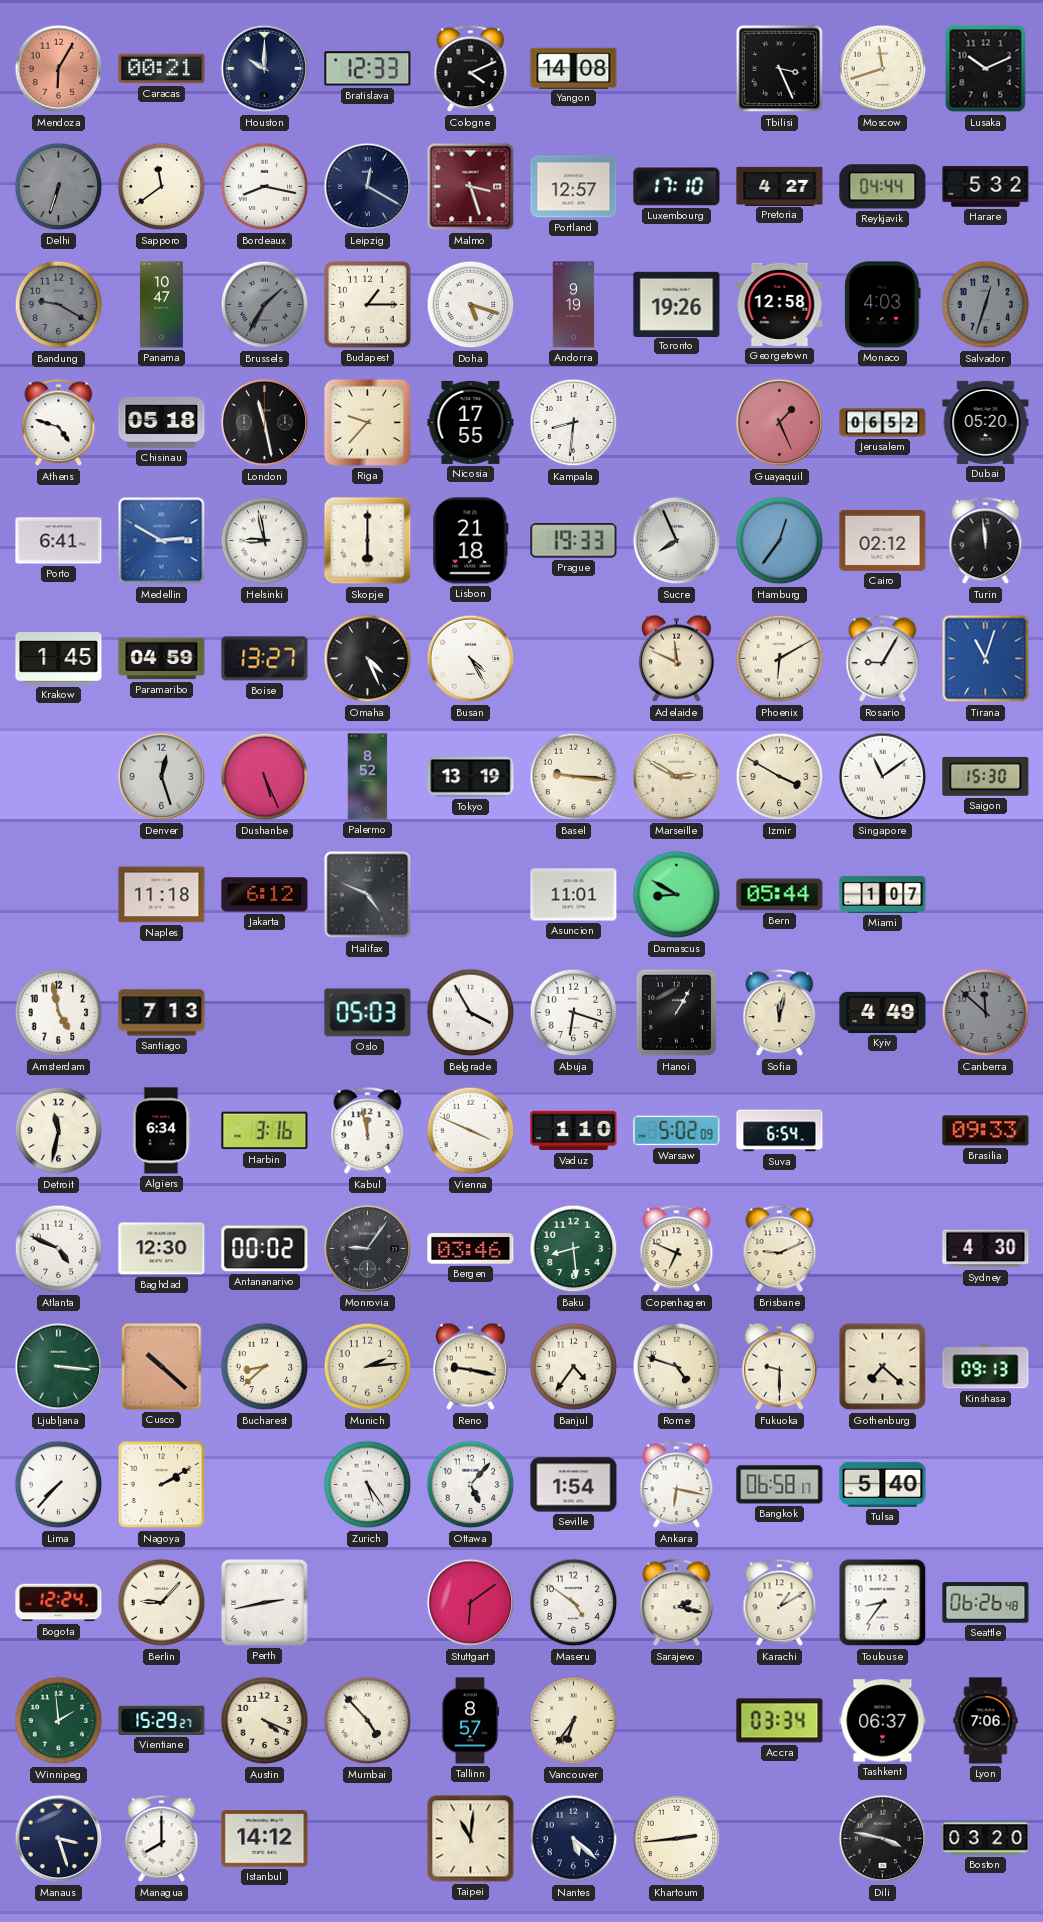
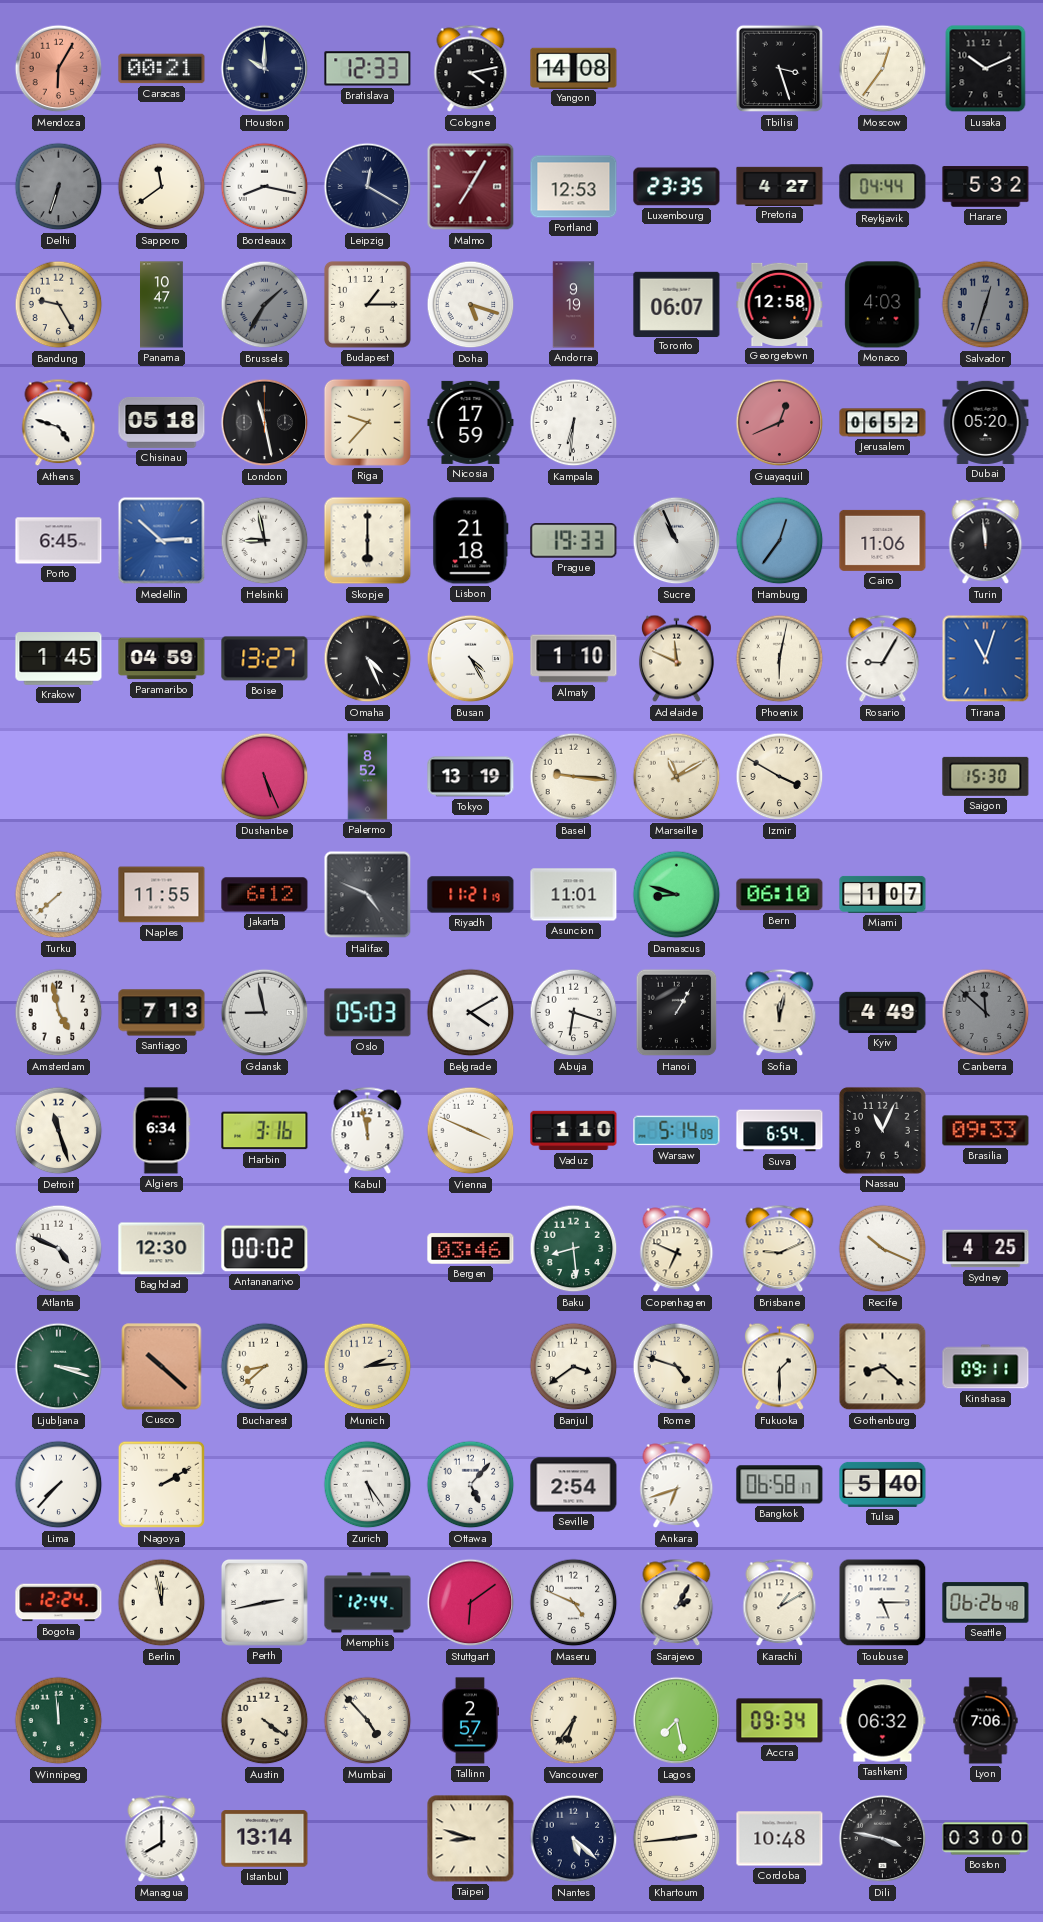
Cologne: 4:11 -> 4:13 (471, 69)
Tbilisi: 3:26 -> 3:27 (780, 69)
Moscow: 11:42 -> 12:36 (883, 69)
Malmo: 3:27 -> 7:05 (471, 187)
Portland: 12:57 -> 12:53 (574, 187)
Luxembourg: 17:10 -> 23:35 (677, 187)
Bandung: 9:20 -> 9:25 (59, 305)
Bandung dial: grey -> cream (59, 305)
Toronto: 19:26 -> 06:07 (677, 304)
Nicosia: 17:55 -> 17:59 (471, 422)
Kampala: 8:31 -> 6:31 (574, 423)
Guayaquil: 1:26 -> 12:41 (780, 423)
Porto: 6:41 -> 6:45 (59, 541)
Medellin: 2:50 -> 2:52 (162, 541)
Sucre: 7:56 -> 10:56 (677, 541)
Cairo: 02:12 -> 11:06 (883, 540)
Almaty: none -> 1:10 (574, 659)
Phoenix: 6:10 -> 6:02 (780, 659)
Denver: 12:27 -> none (162, 777)
Marseille: 2:50 -> 11:10 (677, 777)
Singapore: 11:09 -> none (883, 777)
Turku: none -> 7:38 (59, 895)
Naples: 11:18 -> 11:55 (162, 895)
Riyadh: none -> 11:21 (471, 895)
Damascus: 8:50 -> 8:48 (677, 895)
Bern: 05:44 -> 06:10 (780, 895)
Gdansk: none -> 8:58 (265, 1013)
Belgrade: 3:55 -> 4:10 (471, 1013)
Detroit: 11:32 -> 11:27 (59, 1131)
Warsaw: 5:02 -> 5:14 (677, 1131)
Nassau: none -> 11:04 (882, 1130)
Monrovia: 9:06 -> none (368, 1249)
Recife: none -> 10:19 (883, 1249)
Sydney: 4:30 -> 4:25 (986, 1249)
Ljubljana: 3:16 -> 3:18 (59, 1367)
Reno: 9:17 -> none (471, 1367)
Banjul: 4:36 -> 3:39 (574, 1367)
Fukuoka: 9:30 -> 1:30 (780, 1367)
Gothenburg: 7:22 -> 8:22 (883, 1367)
Kinshasa: 09:13 -> 09:11 (986, 1367)
Seville: 1:54 -> 2:54 (574, 1485)
Ankara: 6:17 -> 6:42 (677, 1485)
Berlin: 9:07 -> 11:58 (162, 1603)
Memphis: none -> 12:44 (368, 1603)
Maseru: 4:51 -> 4:49 (574, 1603)
Sarajevo: 2:17 -> 2:05 (677, 1603)
Toulouse: 8:36 -> 5:15 (883, 1603)
Winnipeg: 1:59 -> 11:59 (59, 1721)
Vientiane: 15:29 -> none (162, 1720)
Austin: 4:19 -> 4:21 (265, 1721)
Tallinn: 8:57 -> 2:57 (469, 1721)
Lagos: none -> 7:28 (677, 1721)
Accra: 03:34 -> 09:34 (780, 1721)
Tashkent: 06:37 -> 06:32 (883, 1721)
Manaus: 3:27 -> none (59, 1839)
Istanbul: 14:12 -> 13:14 (265, 1839)
Taipei: 11:01 -> 8:48 (471, 1839)
Cordoba: none -> 10:48 (780, 1839)
Boston: 03:20 -> 03:00 (986, 1839)
